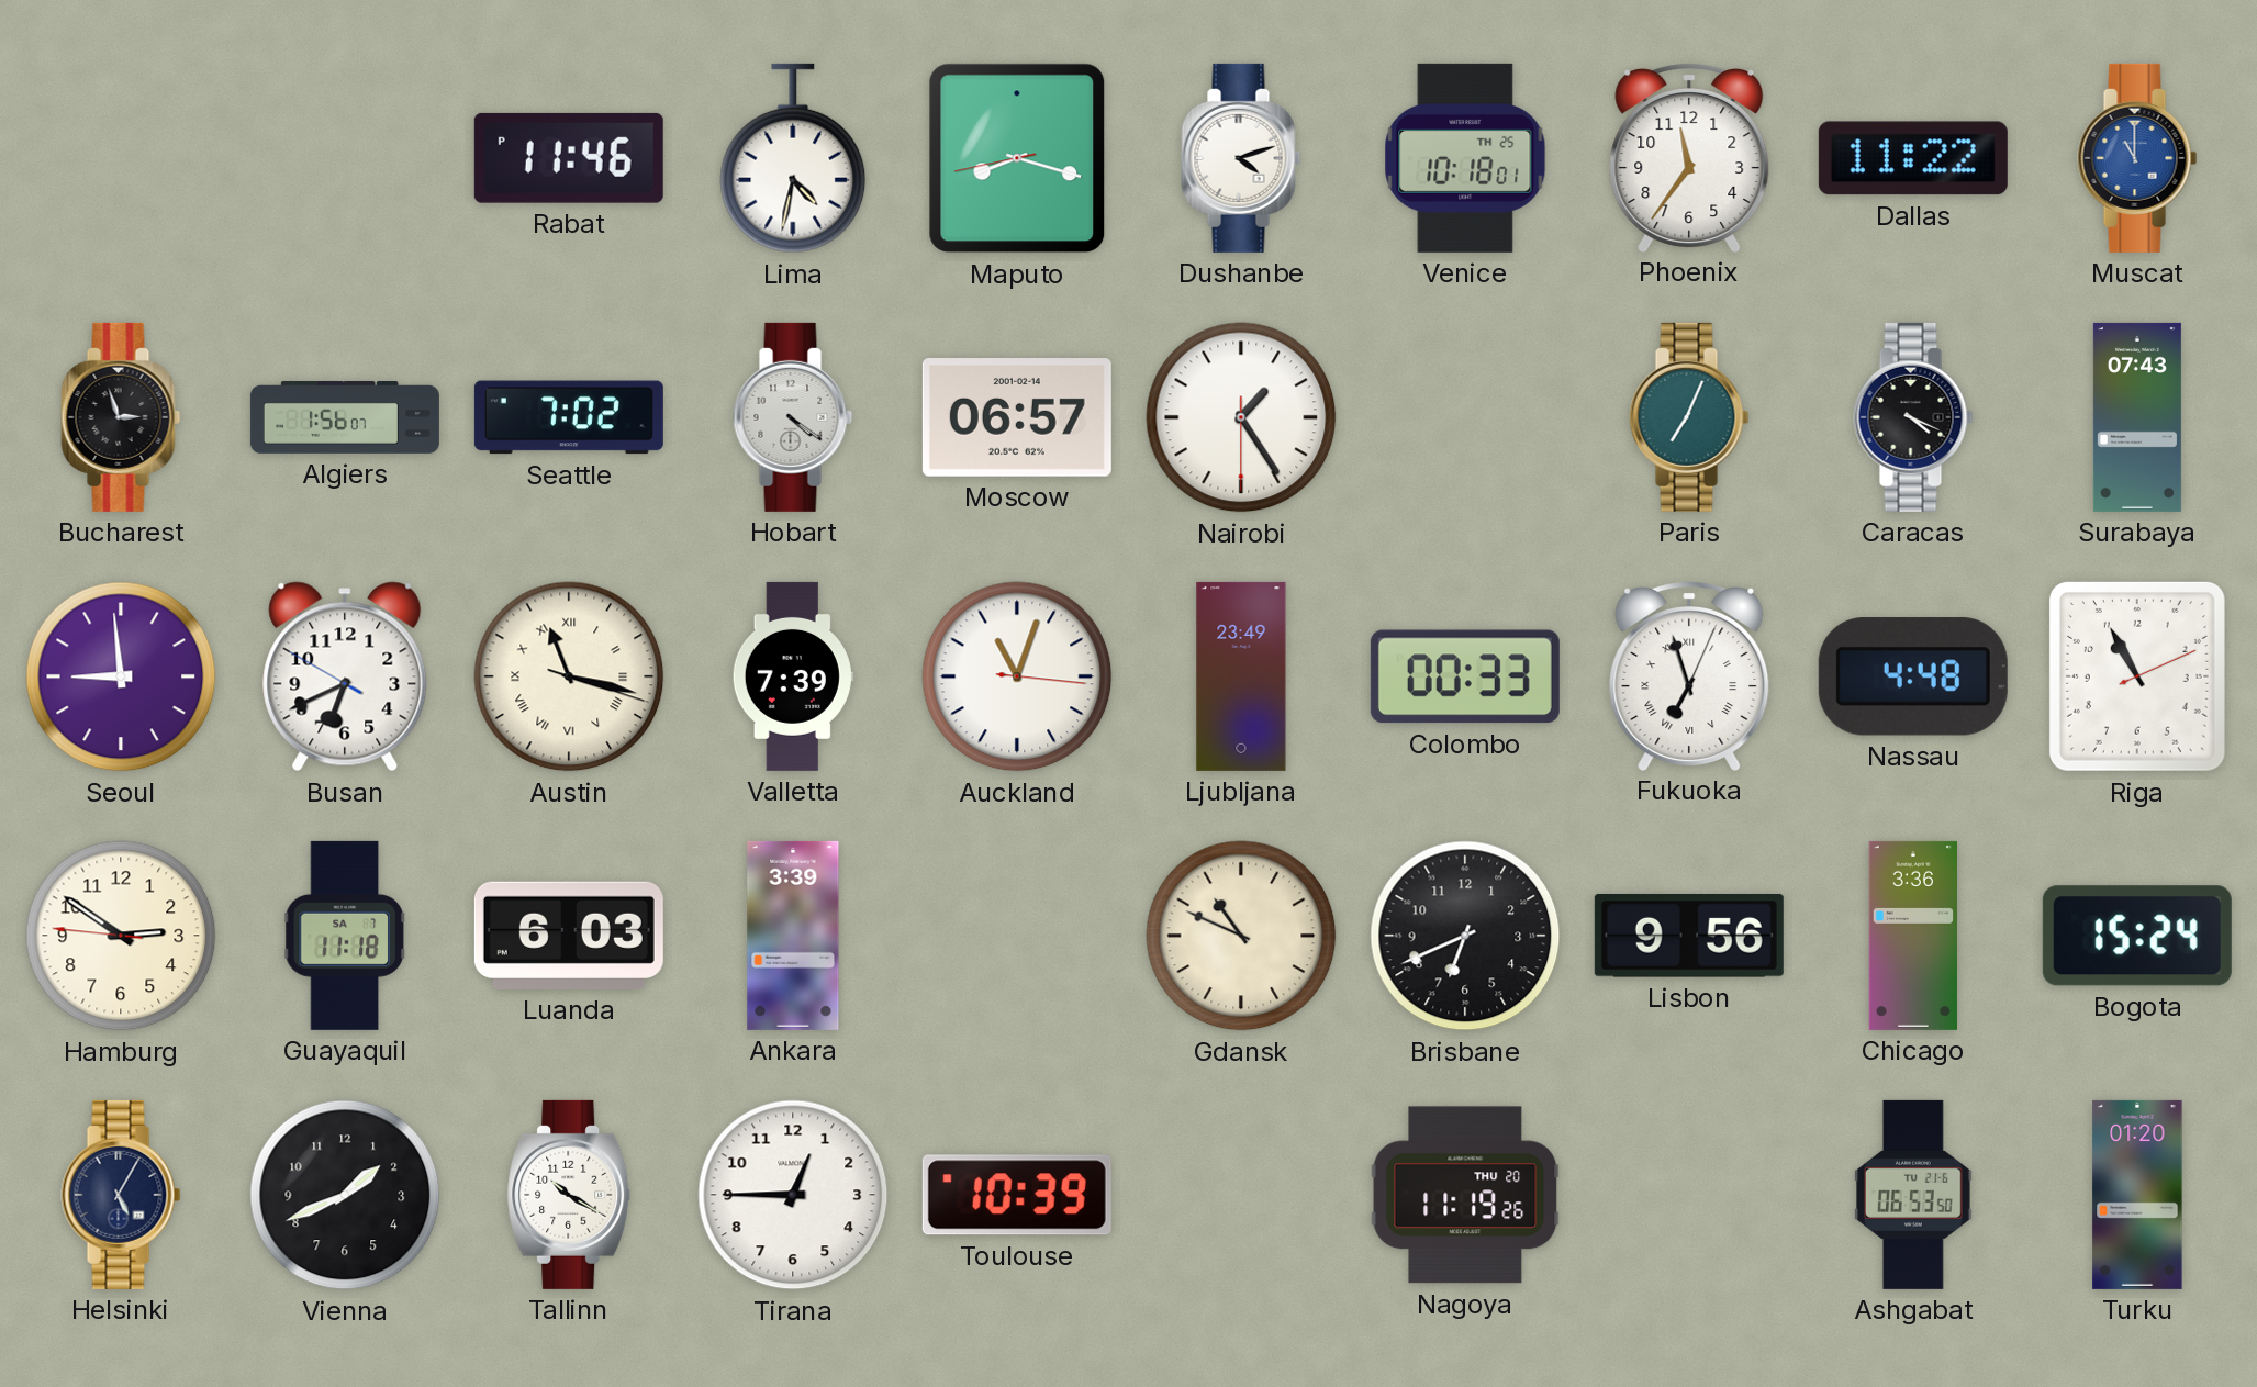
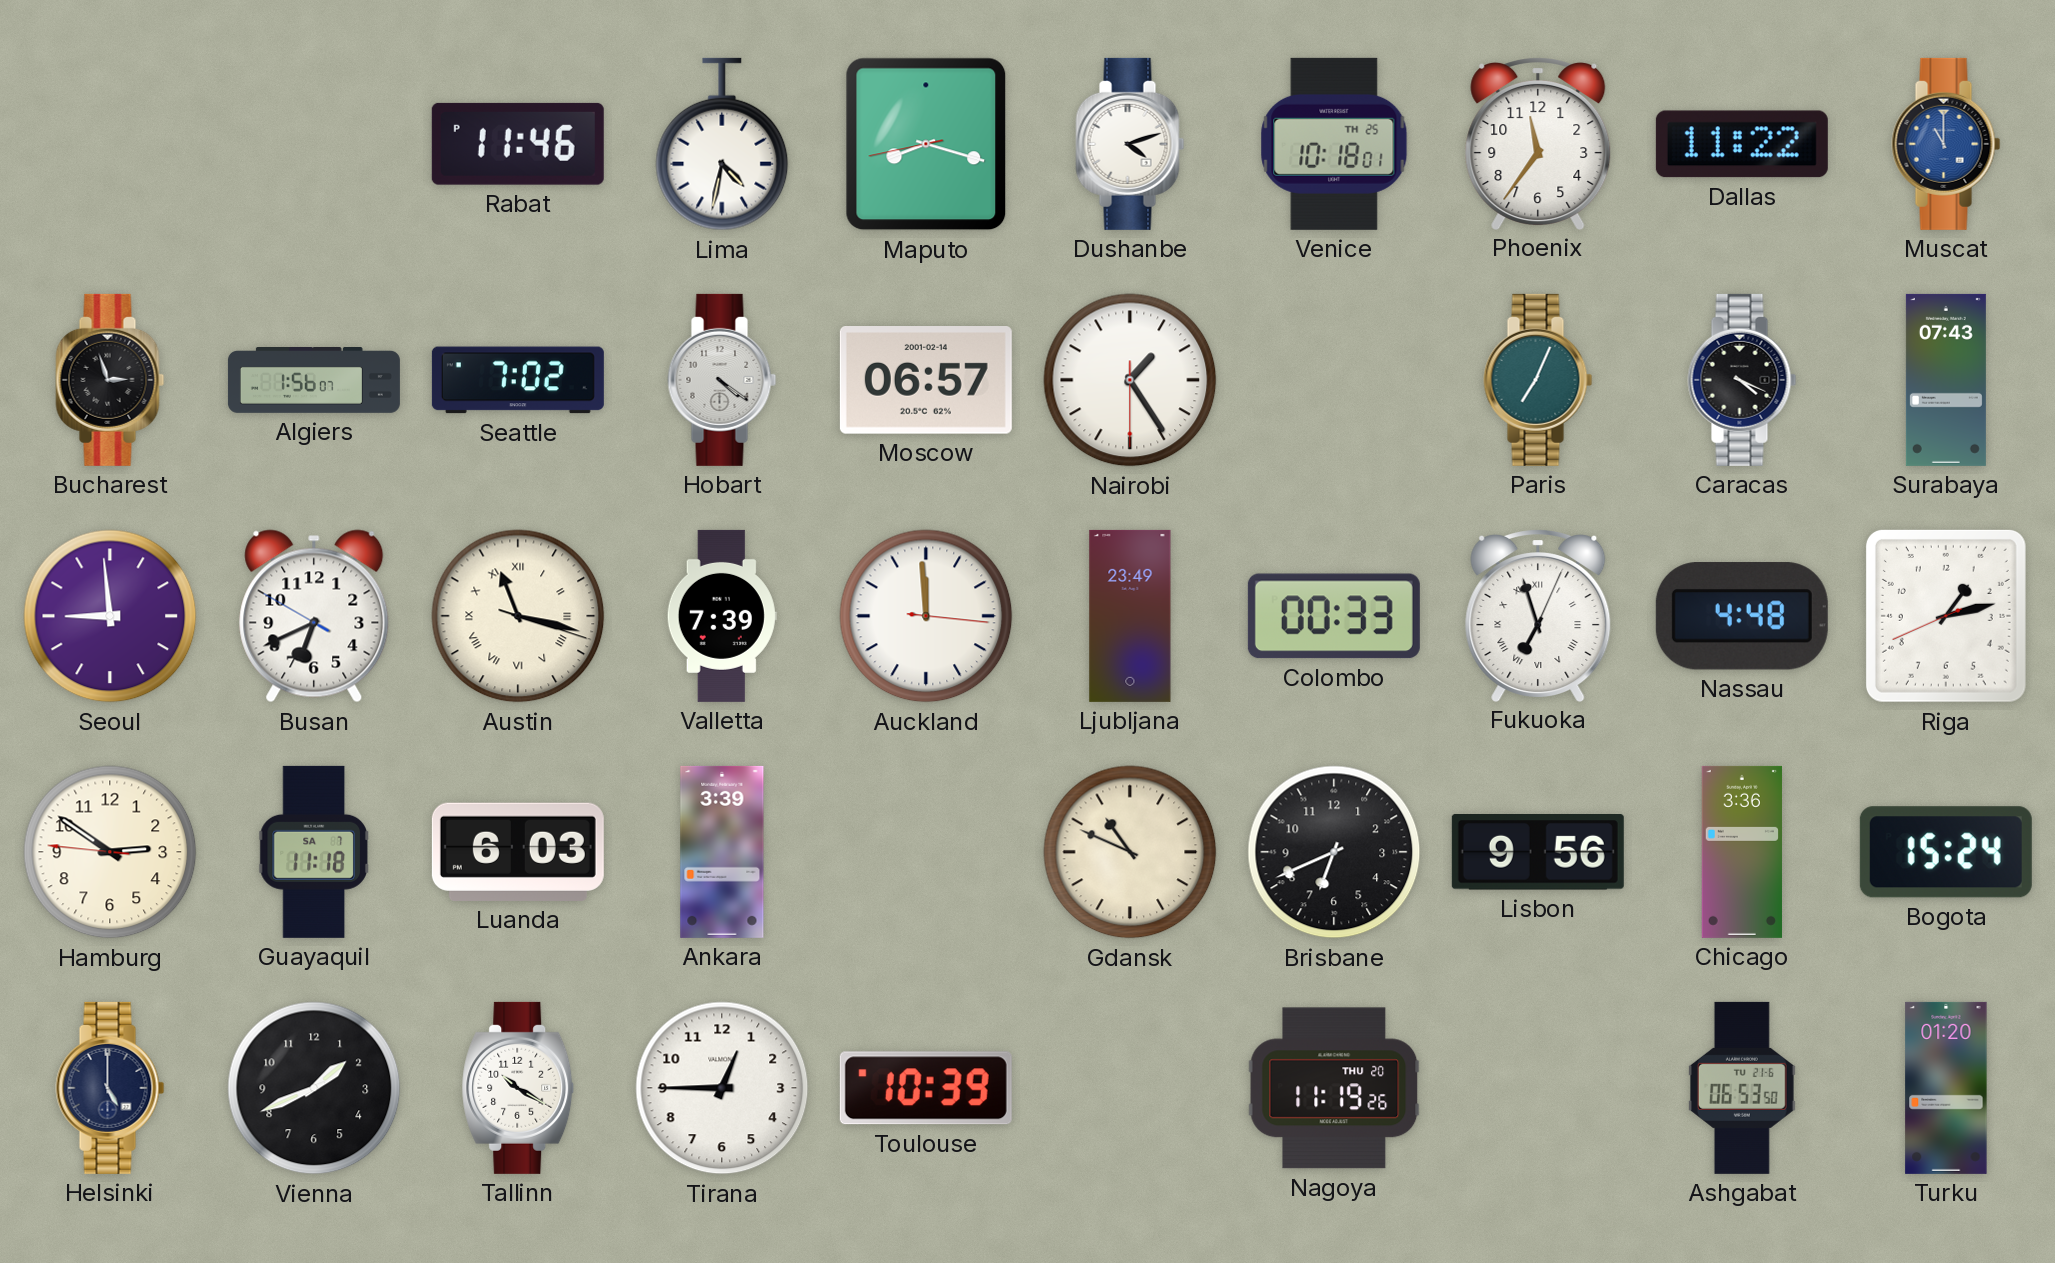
Auckland: 11:03 -> 11:59 (926, 616)
Riga: 10:55 -> 1:12 (1946, 616)
Helsinki: 5:05 -> 5:00 (110, 1088)
